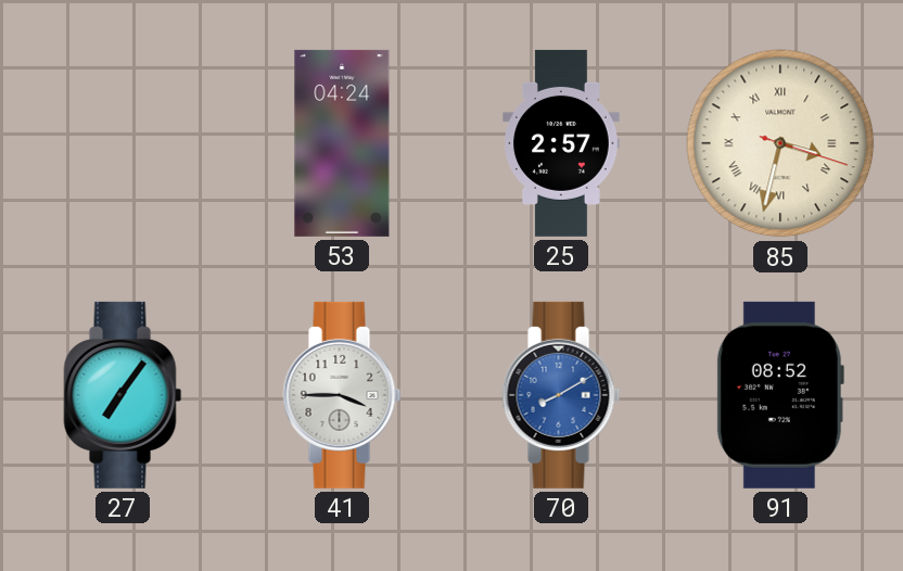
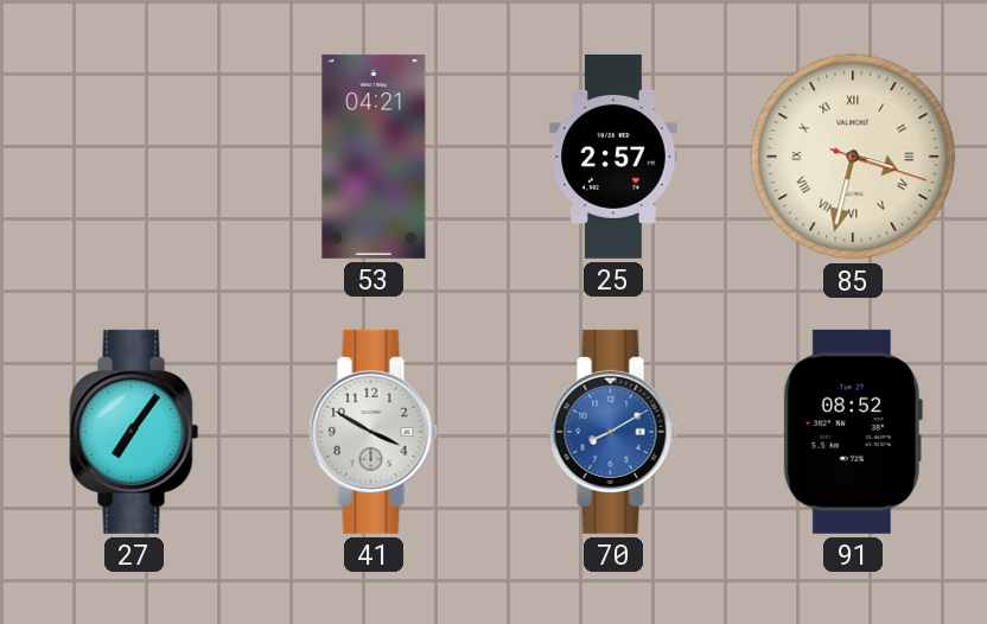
53: 04:24 -> 04:21 (374, 157)
41: 3:45 -> 3:50 (374, 432)
